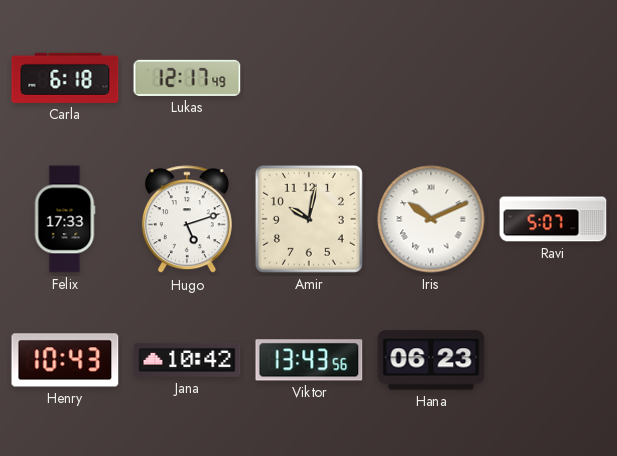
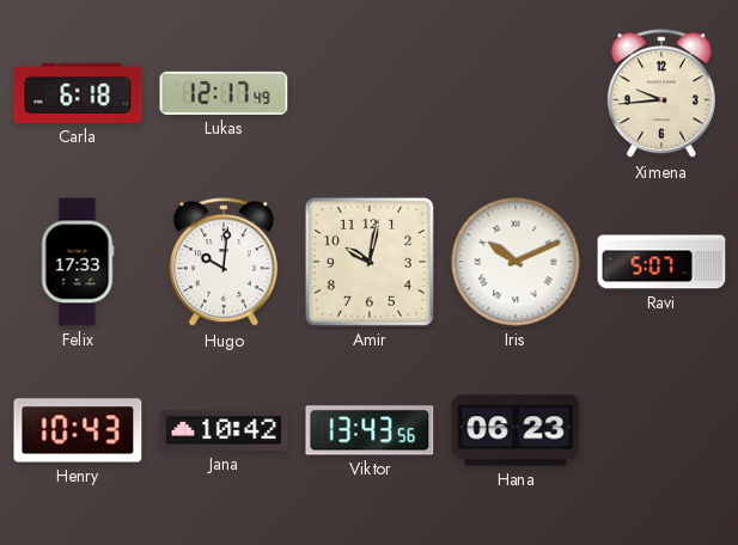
Ximena: none -> 9:44 (661, 94)
Hugo: 5:12 -> 10:01 (224, 263)
